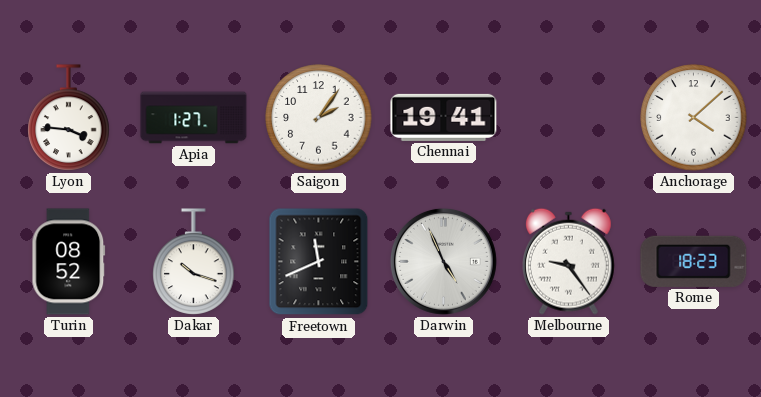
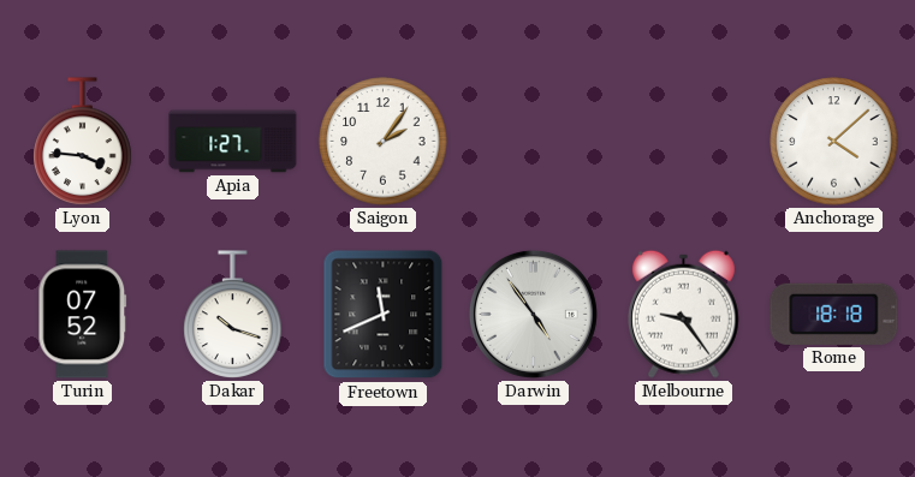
Chennai: 19:41 -> none (444, 117)
Turin: 08:52 -> 07:52 (83, 315)
Darwin: 4:56 -> 4:54 (533, 314)
Rome: 18:23 -> 18:18 (834, 314)
